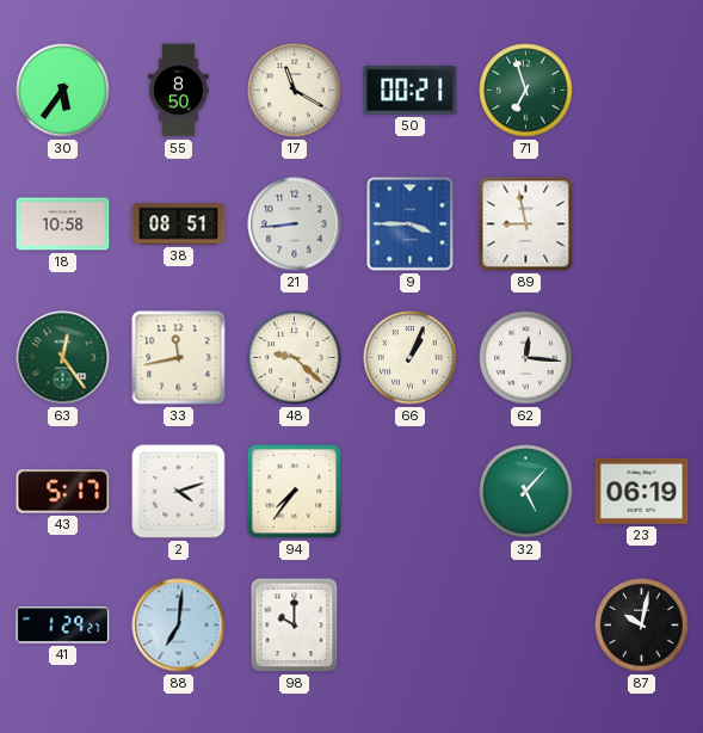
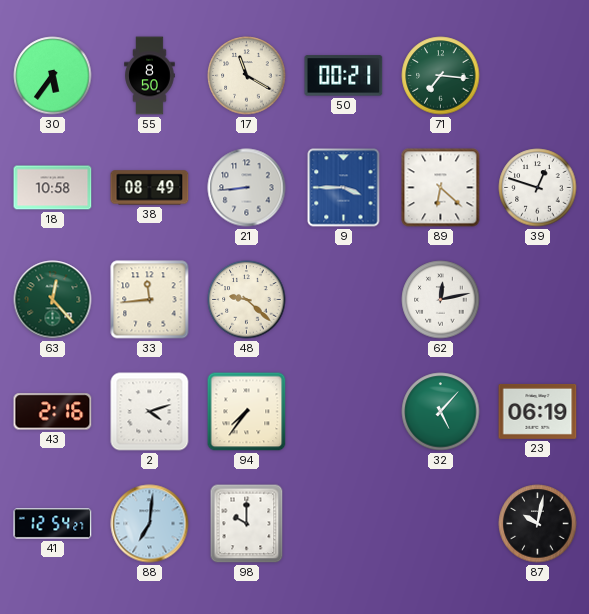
71: 6:57 -> 7:16 (441, 76)
38: 08:51 -> 08:49 (150, 188)
89: 8:58 -> 6:22 (441, 188)
39: none -> 12:48 (538, 188)
63: 12:24 -> 12:23 (53, 300)
33: 11:43 -> 11:44 (150, 300)
66: 1:04 -> none (411, 358)
62: 12:16 -> 12:13 (441, 300)
43: 5:17 -> 2:16 (53, 412)
41: 1:29 -> 12:54 (53, 524)
